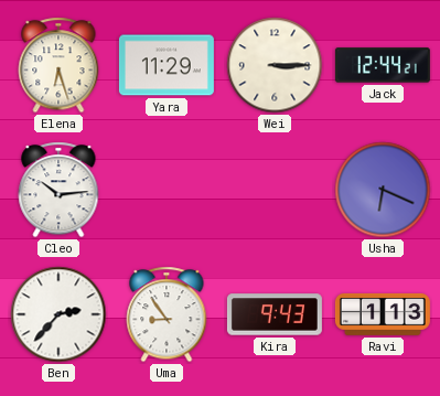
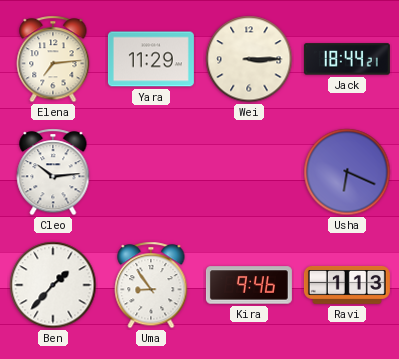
Elena: 6:27 -> 7:14 (53, 59)
Jack: 12:44 -> 18:44 (347, 59)
Ben: 2:37 -> 1:37 (53, 285)
Kira: 9:43 -> 9:46 (249, 285)
